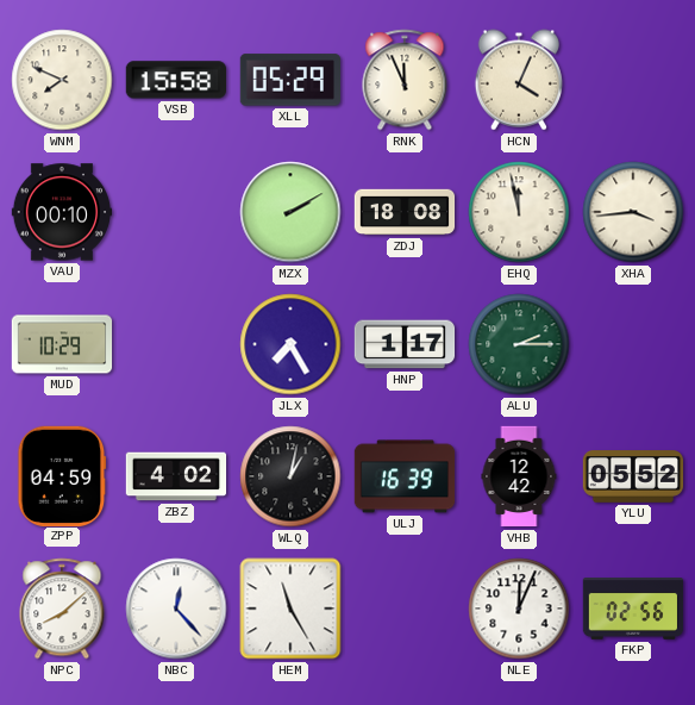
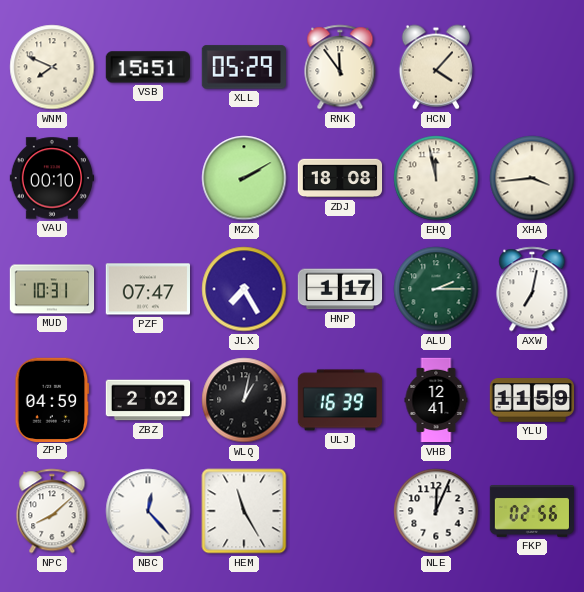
VSB: 15:58 -> 15:51 (147, 67)
RNK: 11:56 -> 11:54 (340, 67)
HCN: 4:04 -> 4:07 (435, 67)
MUD: 10:29 -> 10:31 (52, 289)
PZF: none -> 07:47 (147, 289)
AXW: none -> 7:02 (532, 289)
ZBZ: 4:02 -> 2:02 (148, 400)
VHB: 12:42 -> 12:41 (436, 400)
YLU: 05:52 -> 11:59 (532, 400)
